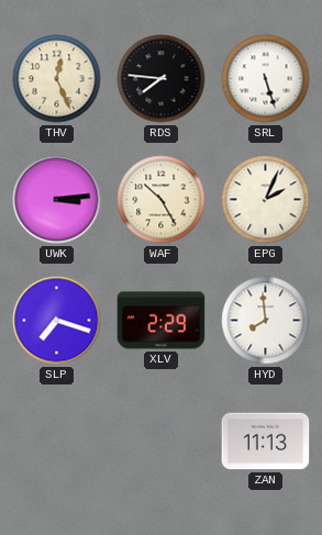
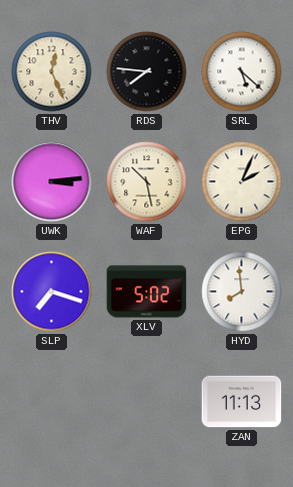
SRL: 5:27 -> 5:22 (242, 72)
WAF: 10:25 -> 10:28 (147, 182)
XLV: 2:29 -> 5:02 (147, 292)
